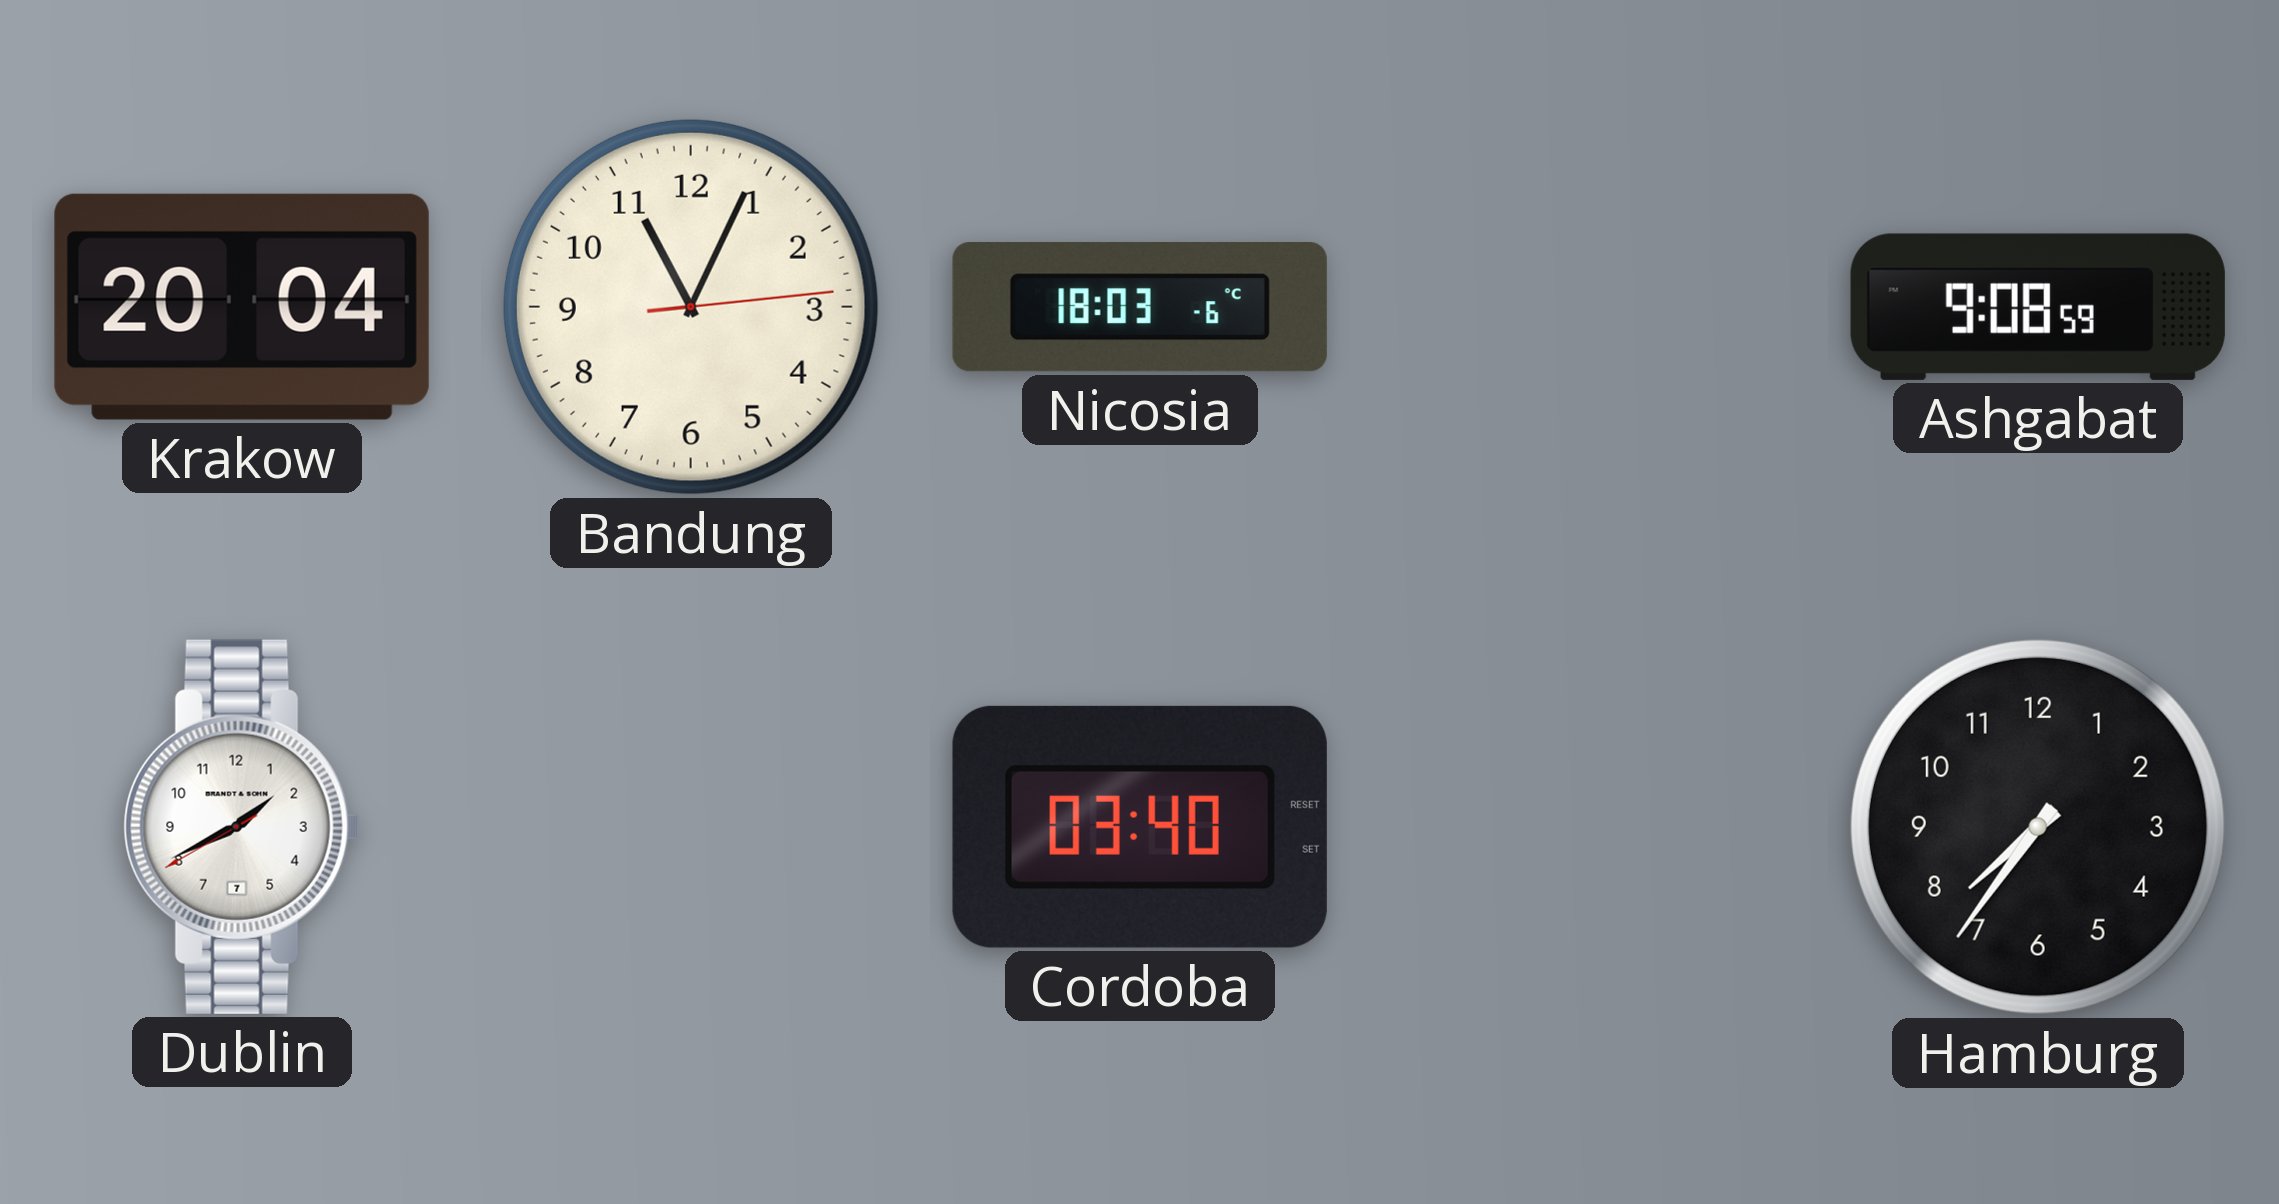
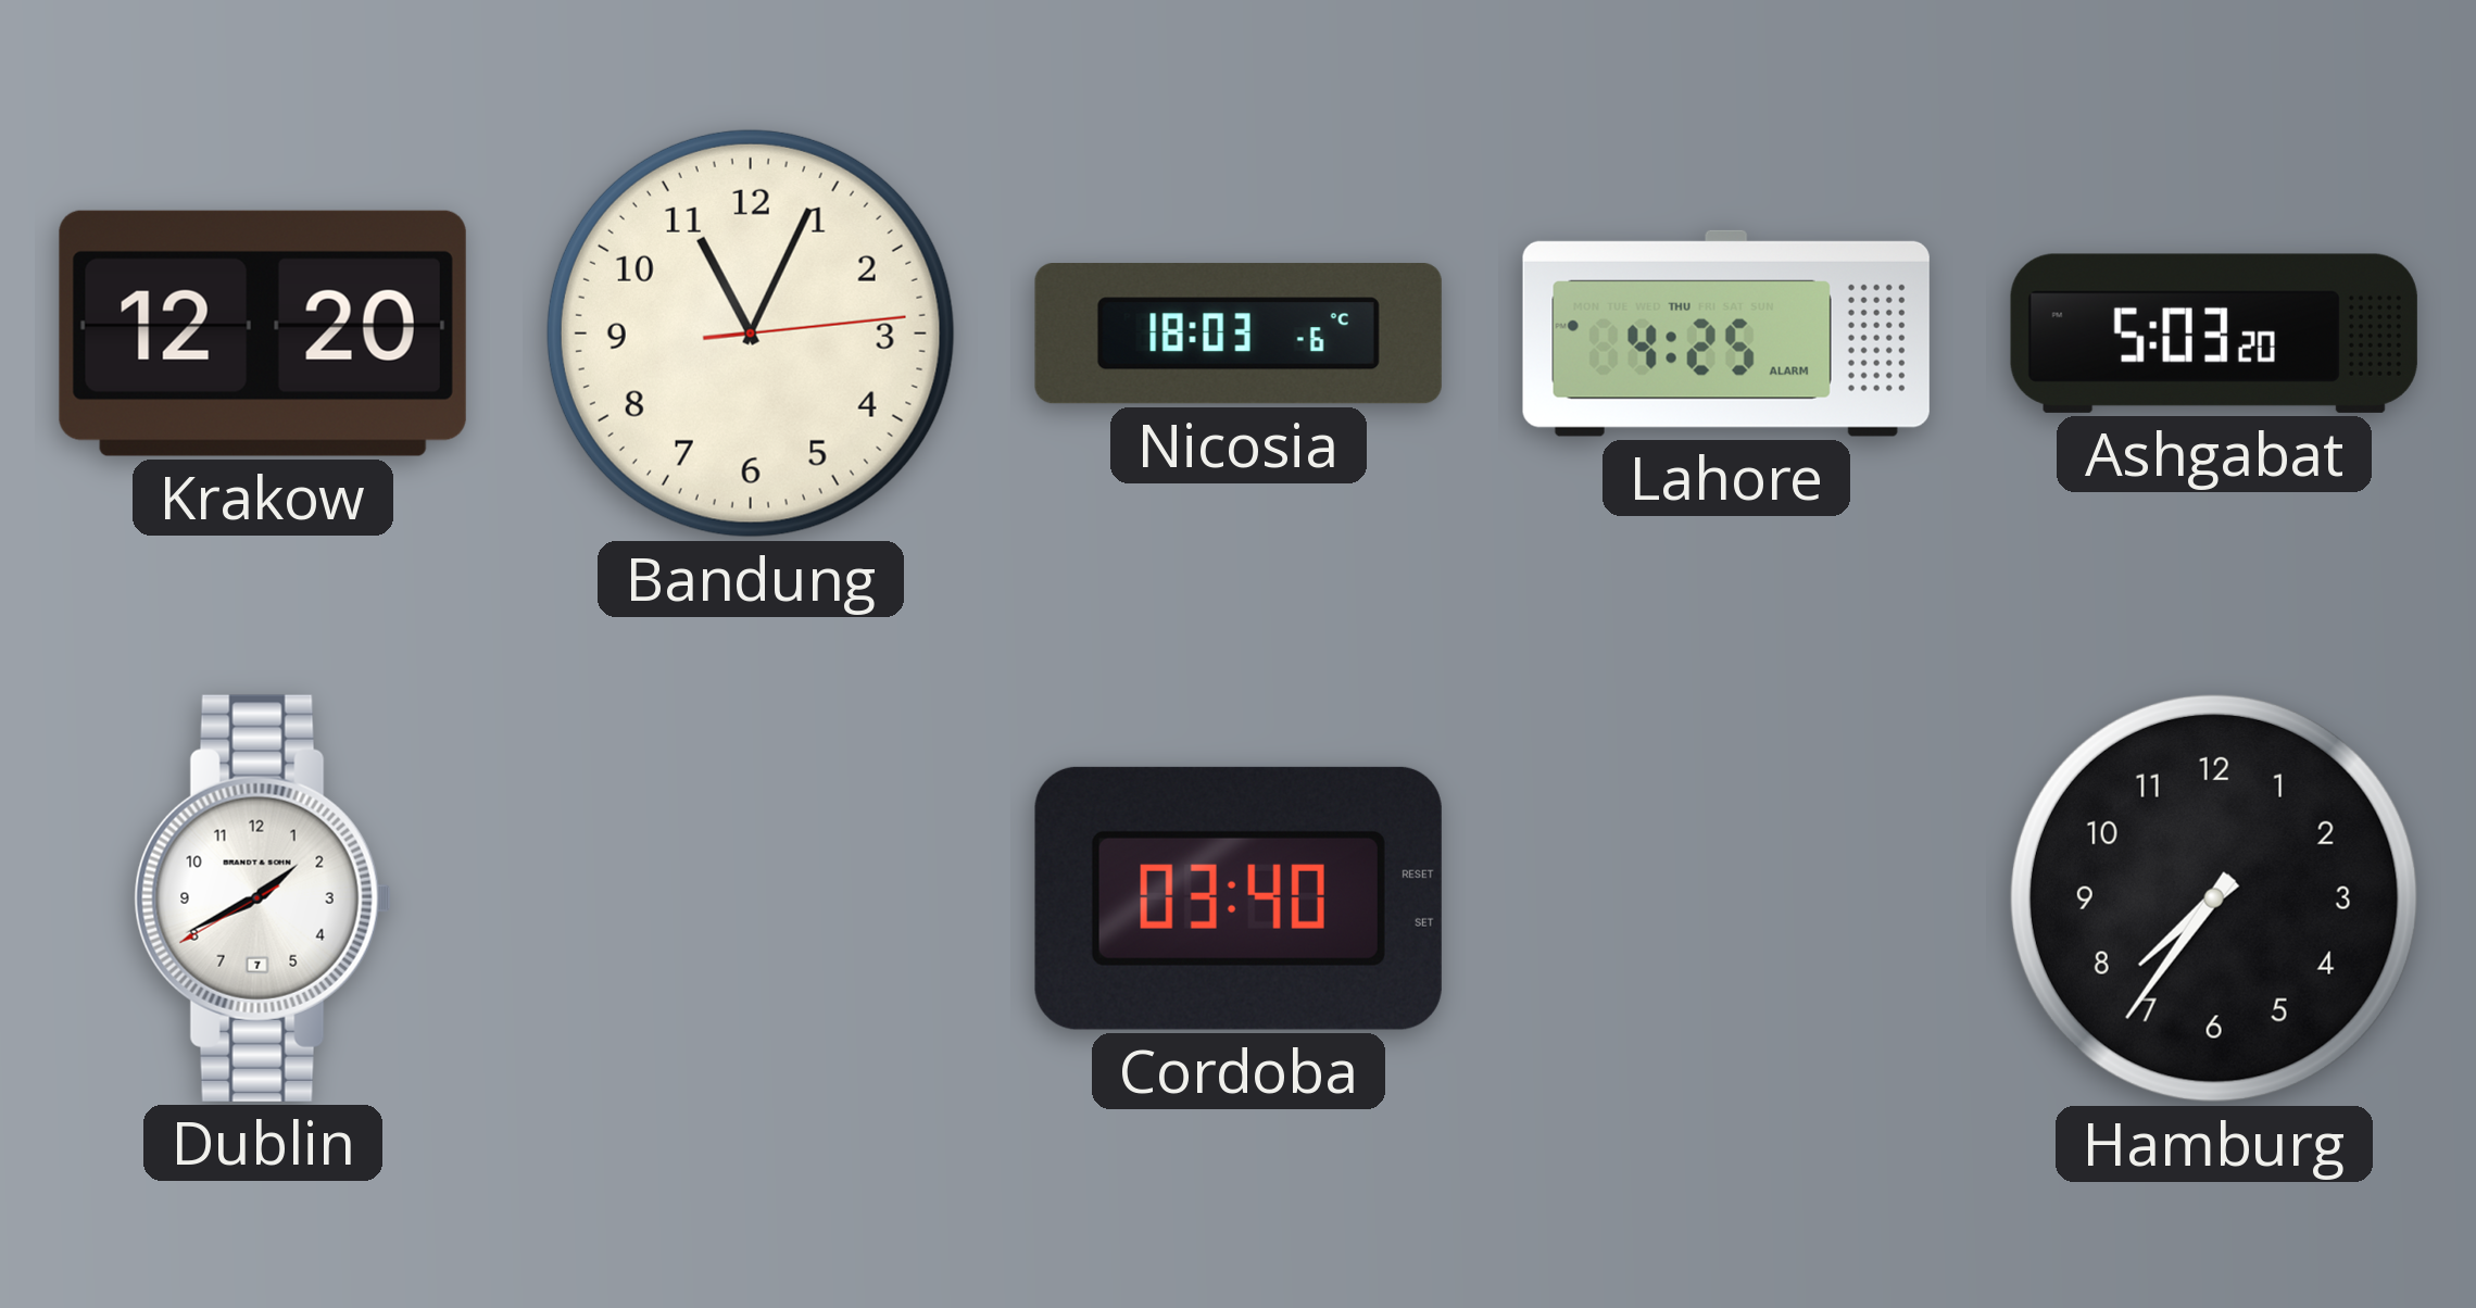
Krakow: 20:04 -> 12:20 (263, 334)
Lahore: none -> 4:25 (1726, 334)
Ashgabat: 9:08 -> 5:03 (2214, 334)
